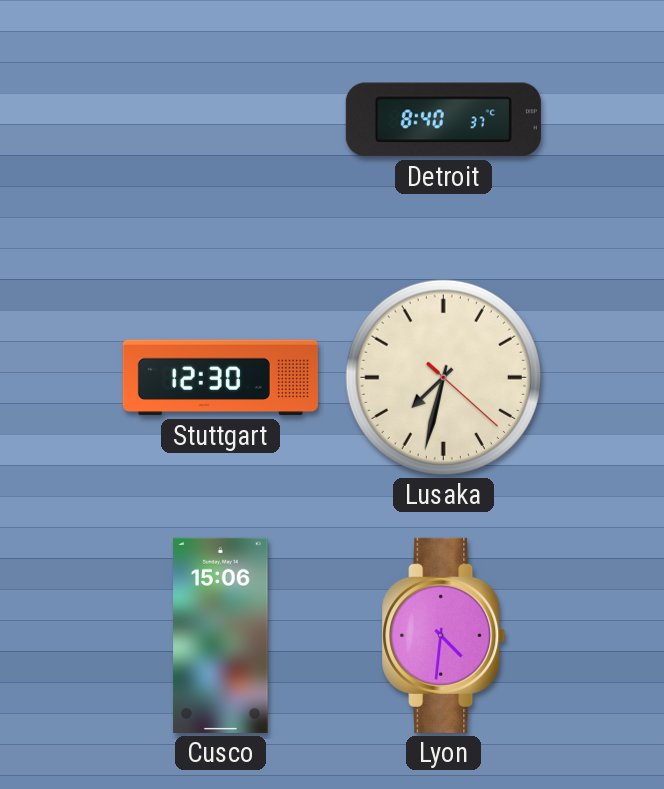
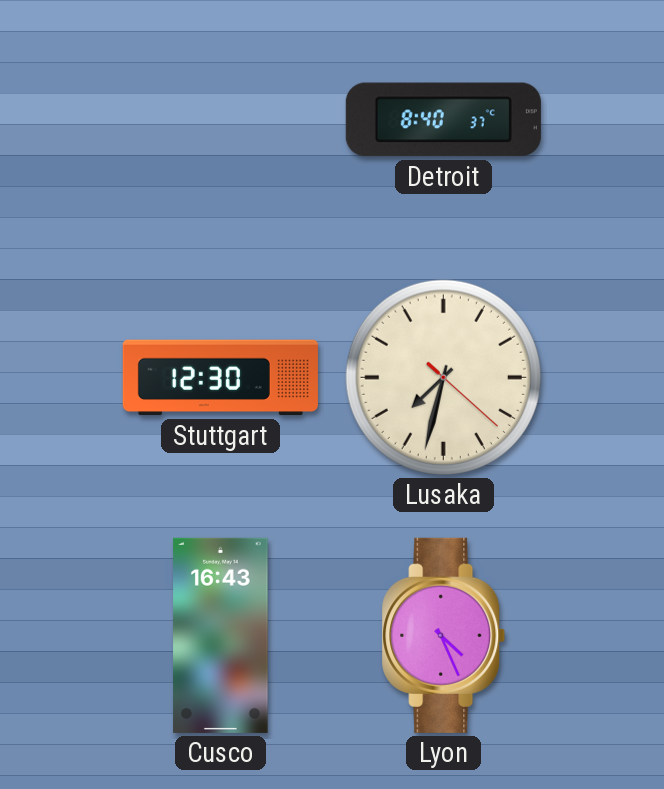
Cusco: 15:06 -> 16:43 (221, 635)
Lyon: 4:31 -> 4:26 (444, 635)
